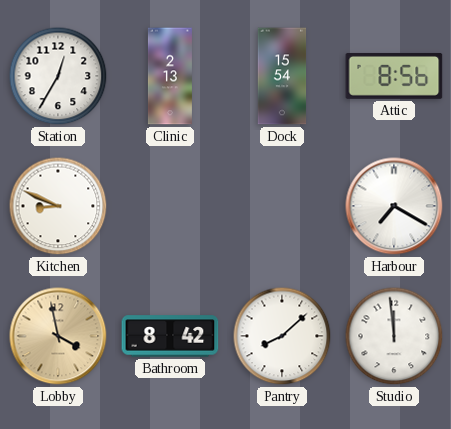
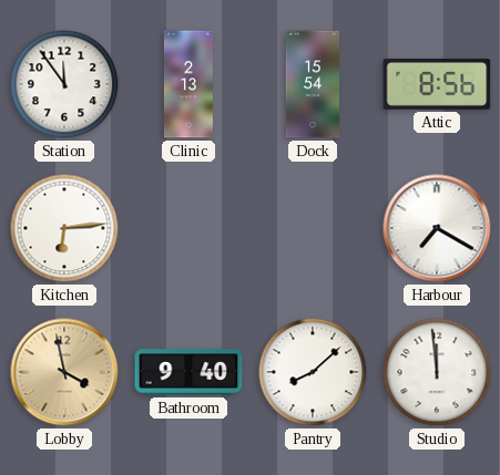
Station: 12:35 -> 11:54 (64, 84)
Kitchen: 8:49 -> 6:14 (64, 228)
Bathroom: 8:42 -> 9:40 (188, 372)
